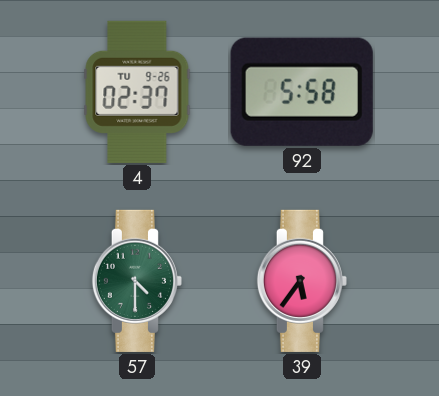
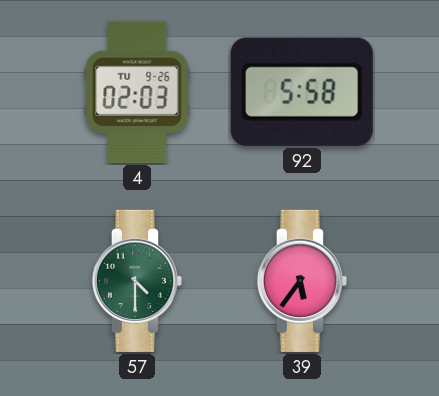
4: 02:37 -> 02:03 (137, 92)
